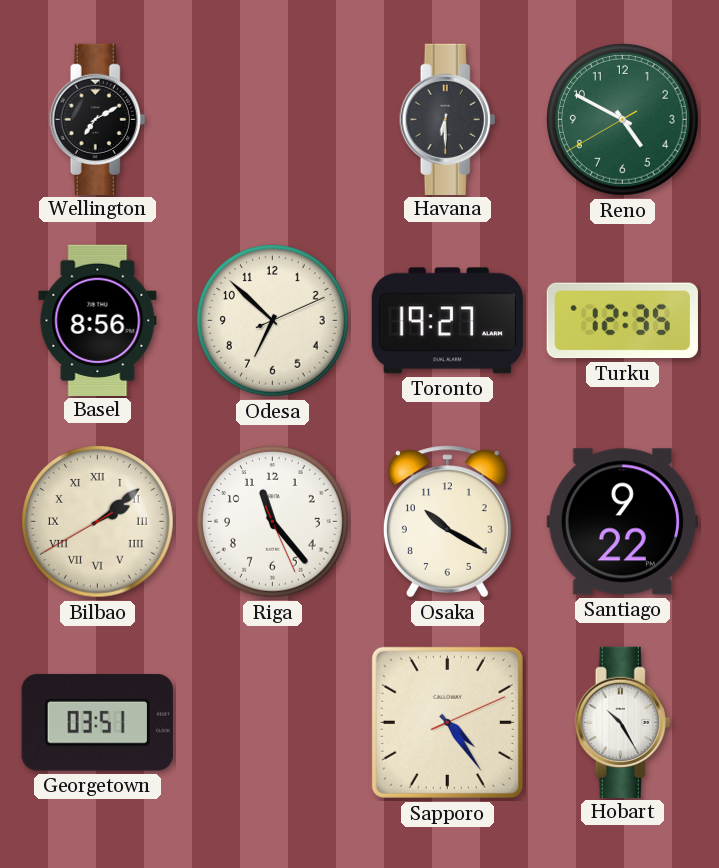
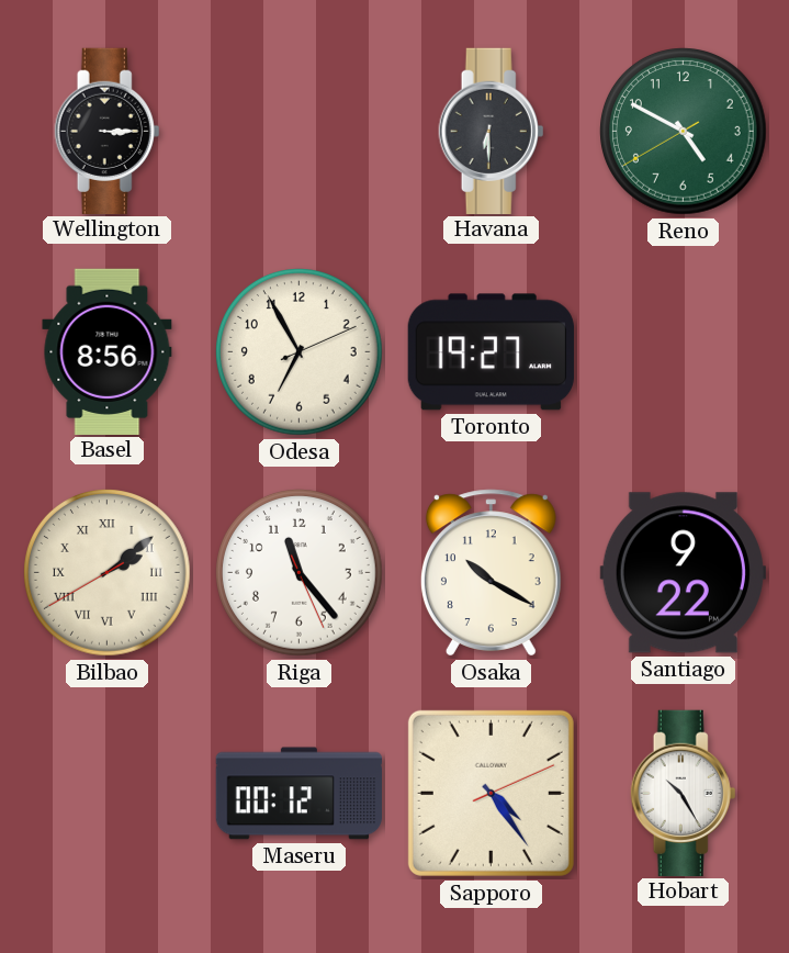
Wellington: 7:10 -> 3:15 (108, 131)
Odesa: 6:52 -> 6:55 (300, 352)
Turku: 12:35 -> none (622, 321)
Georgetown: 03:51 -> none (97, 723)
Maseru: none -> 00:12 (298, 794)
